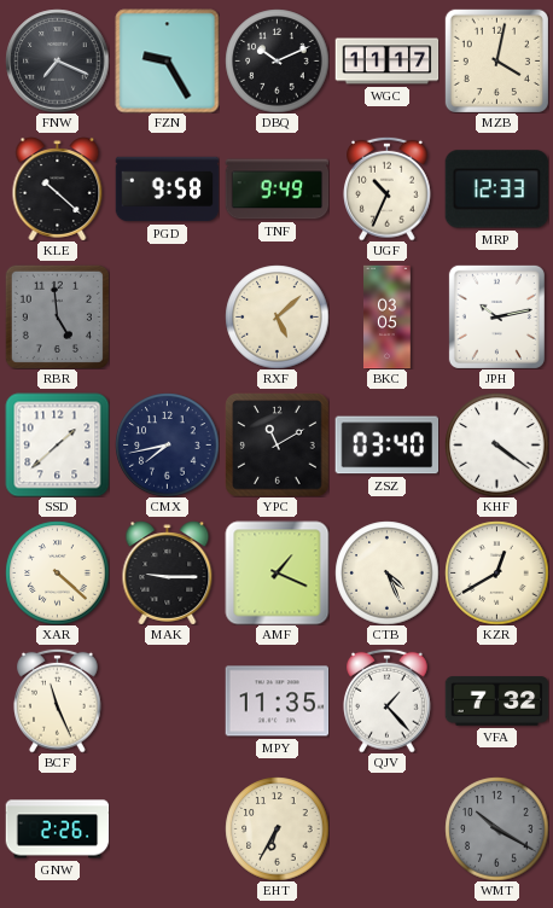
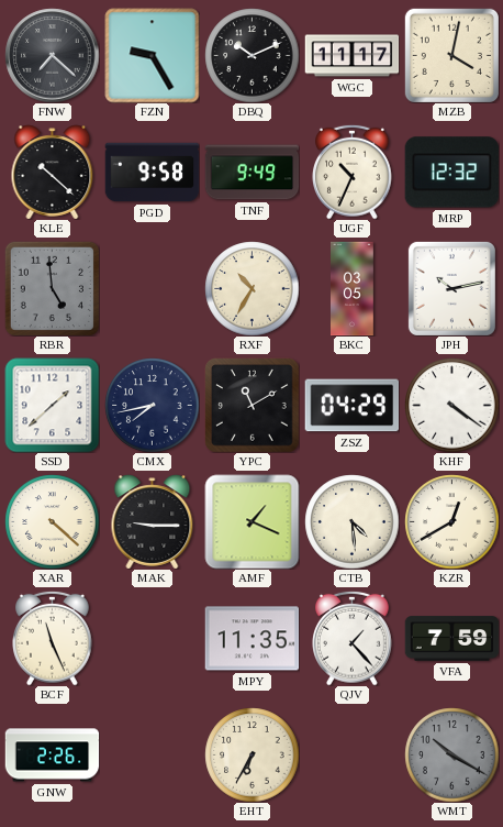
FNW: 7:19 -> 7:22 (52, 55)
MRP: 12:33 -> 12:32 (451, 173)
RXF: 5:08 -> 10:35 (251, 288)
ZSZ: 03:40 -> 04:29 (351, 406)
CTB: 4:26 -> 4:29 (351, 521)
VFA: 7:32 -> 7:59 (451, 639)
